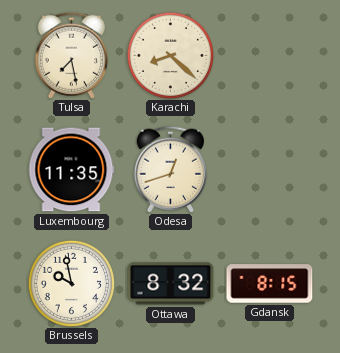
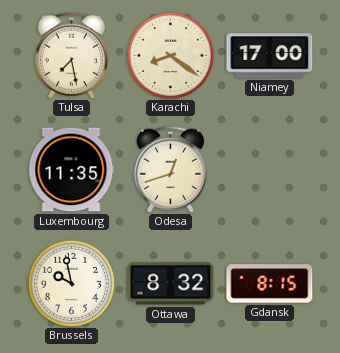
Karachi: 8:22 -> 8:21 (170, 55)
Niamey: none -> 17:00 (270, 56)
